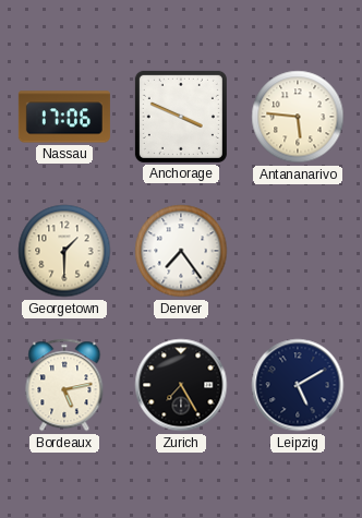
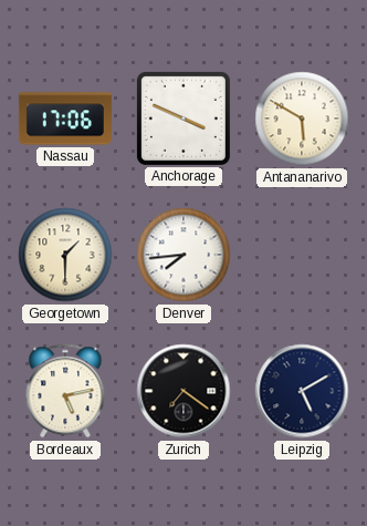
Antananarivo: 5:46 -> 5:50 (302, 118)
Denver: 7:24 -> 7:44 (183, 255)
Zurich: 7:25 -> 7:21 (183, 391)
